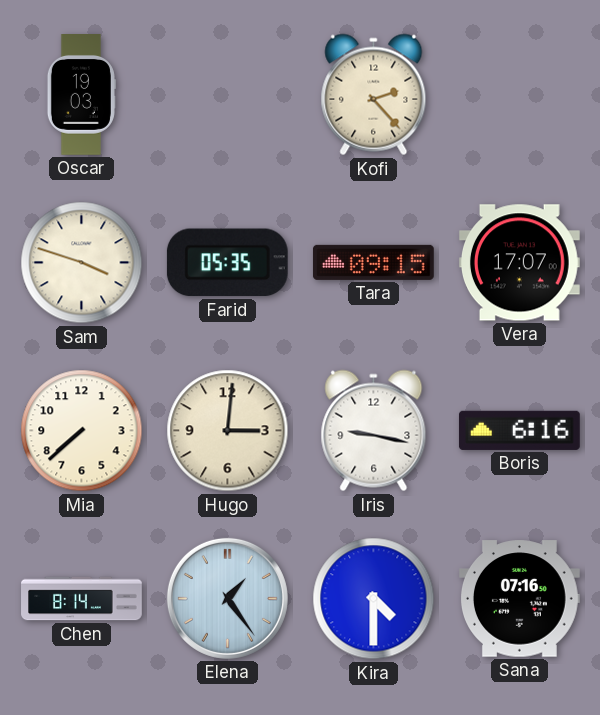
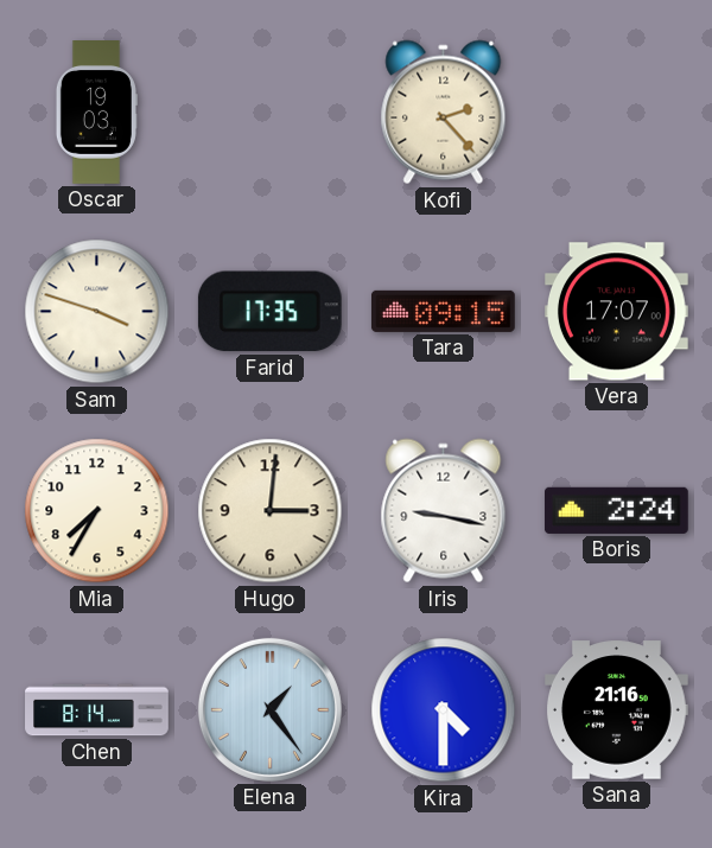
Farid: 05:35 -> 17:35 (269, 312)
Mia: 7:38 -> 7:35 (97, 511)
Boris: 6:16 -> 2:24 (616, 510)
Sana: 07:16 -> 21:16 (617, 710)
